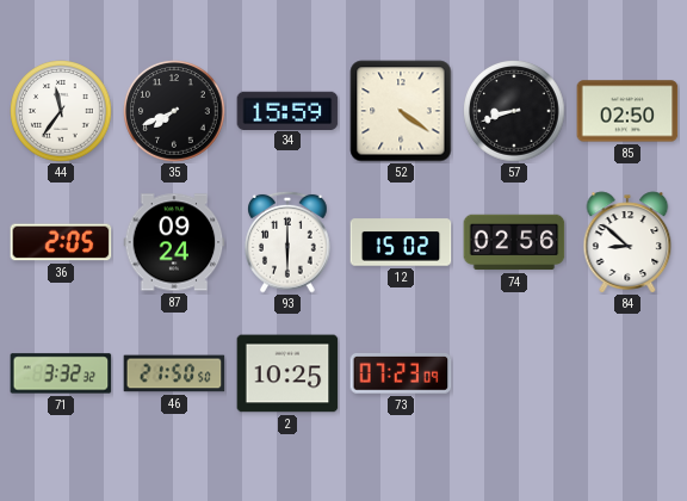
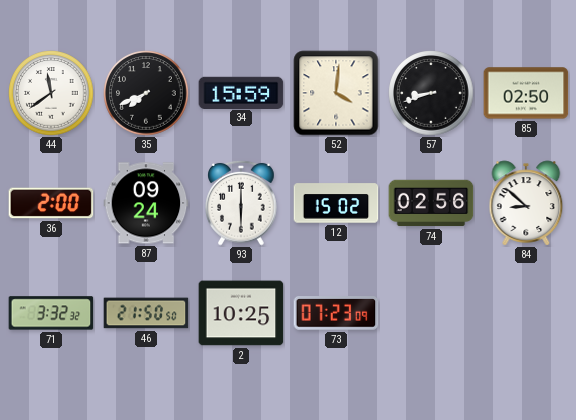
44: 11:36 -> 11:39 (51, 93)
52: 4:21 -> 4:01 (336, 93)
36: 2:05 -> 2:00 (51, 203)
